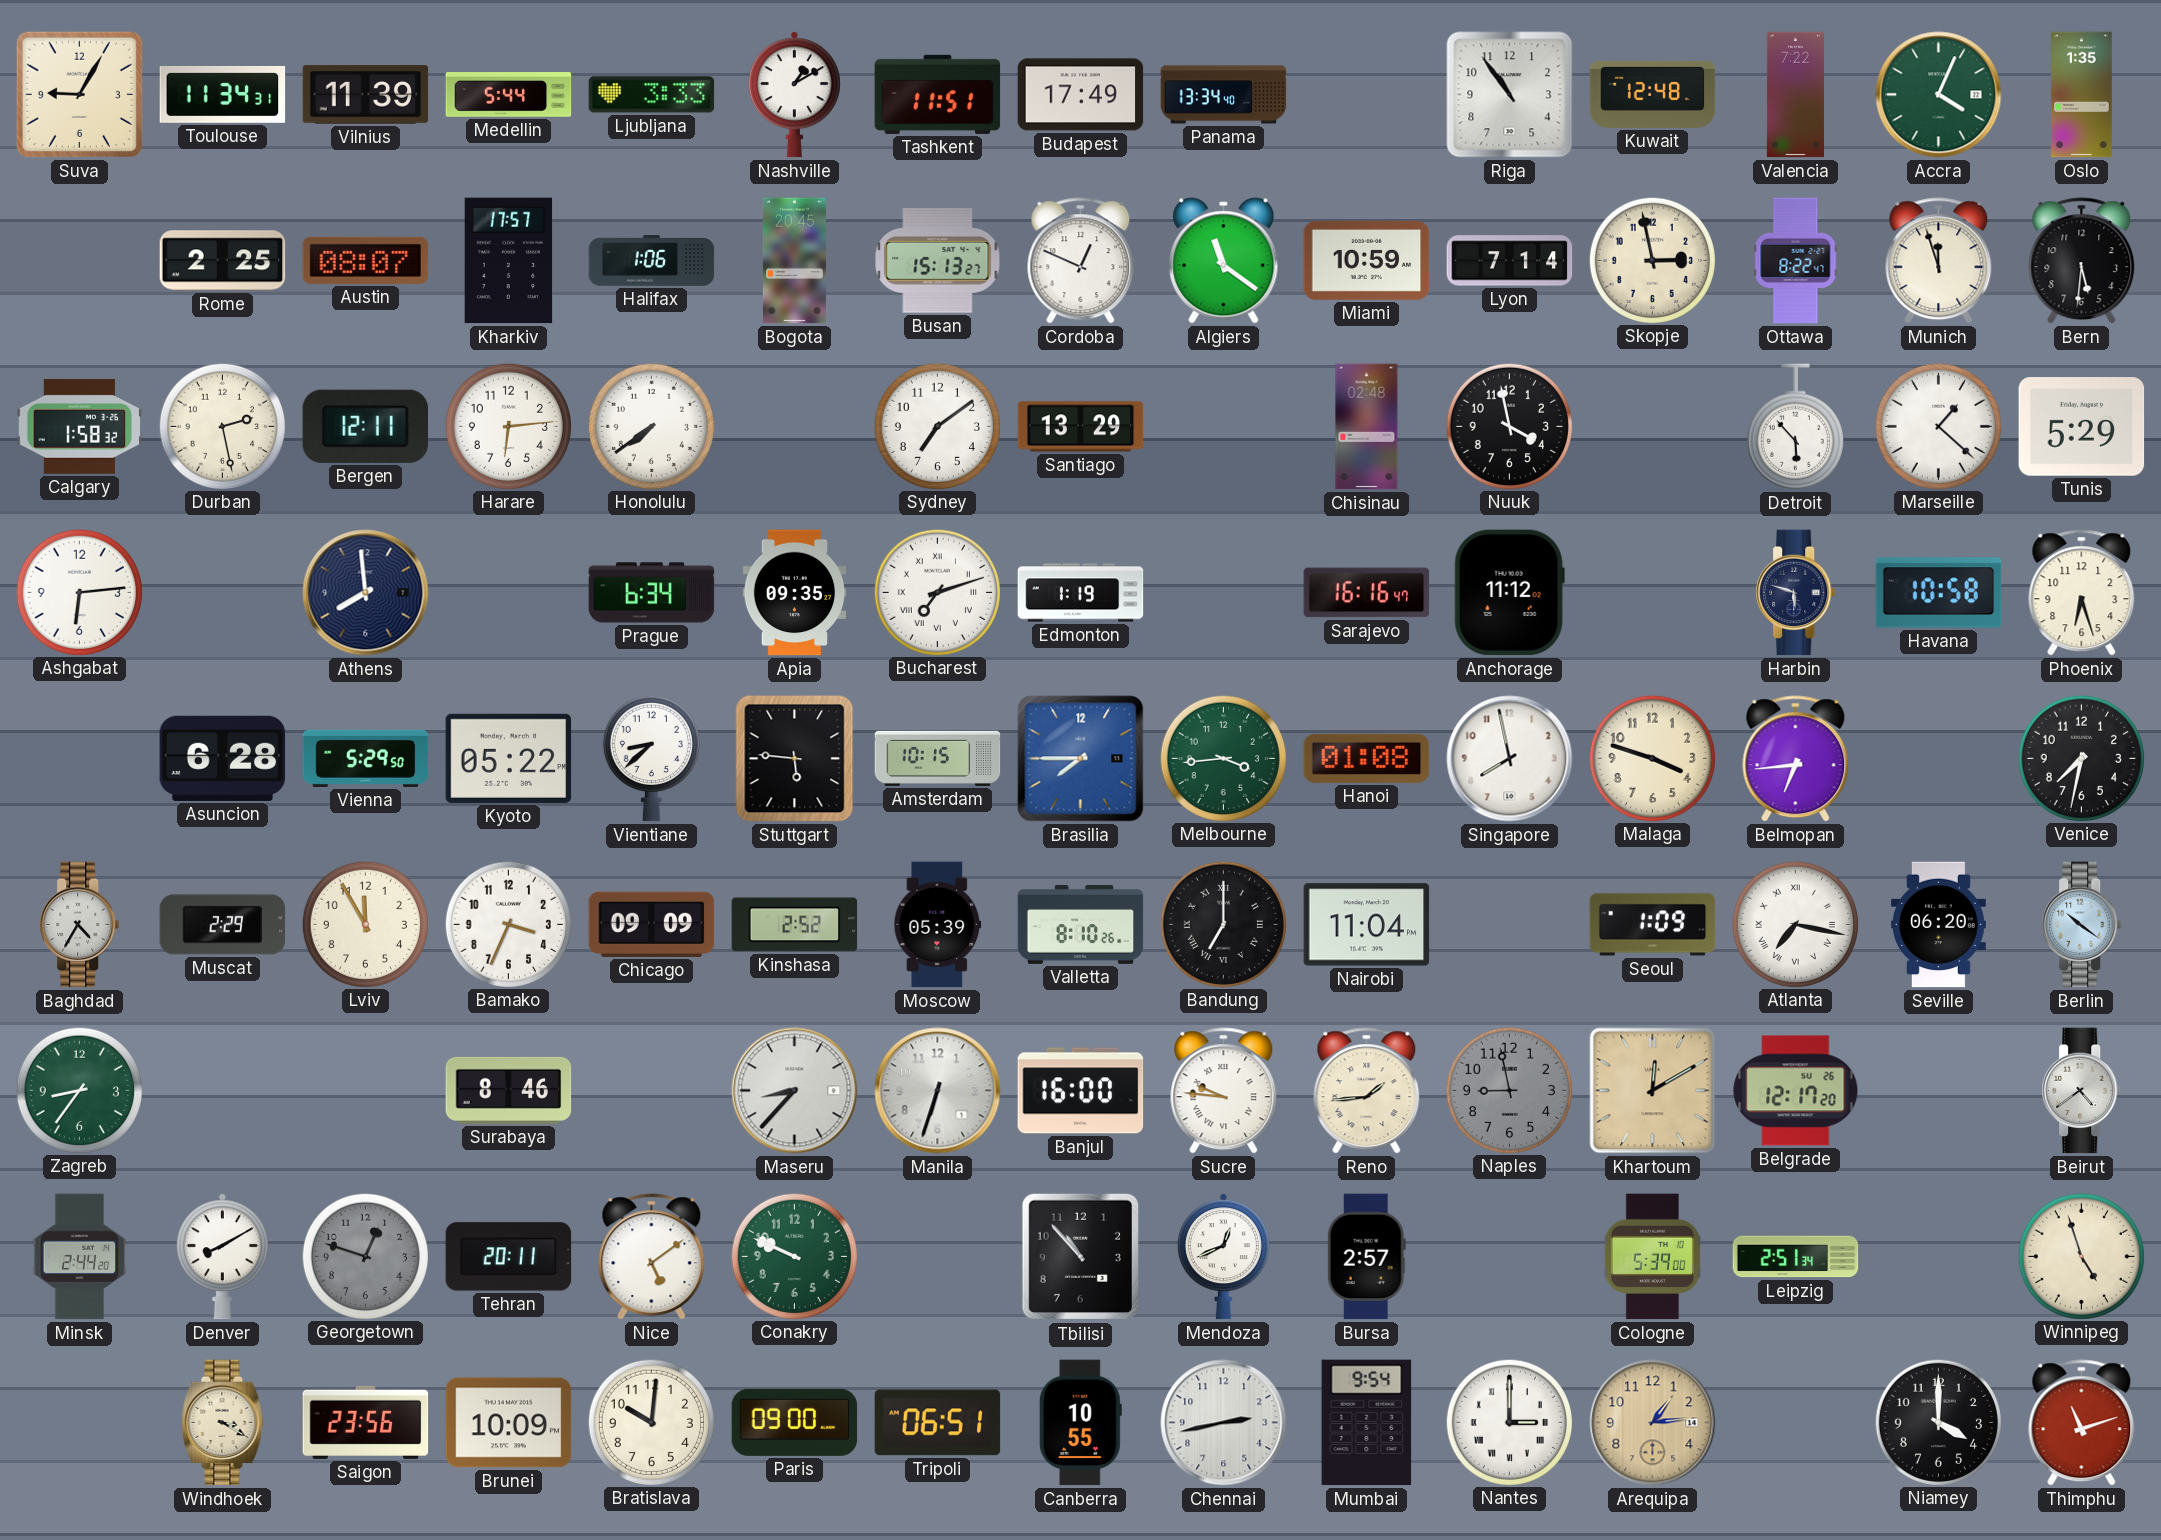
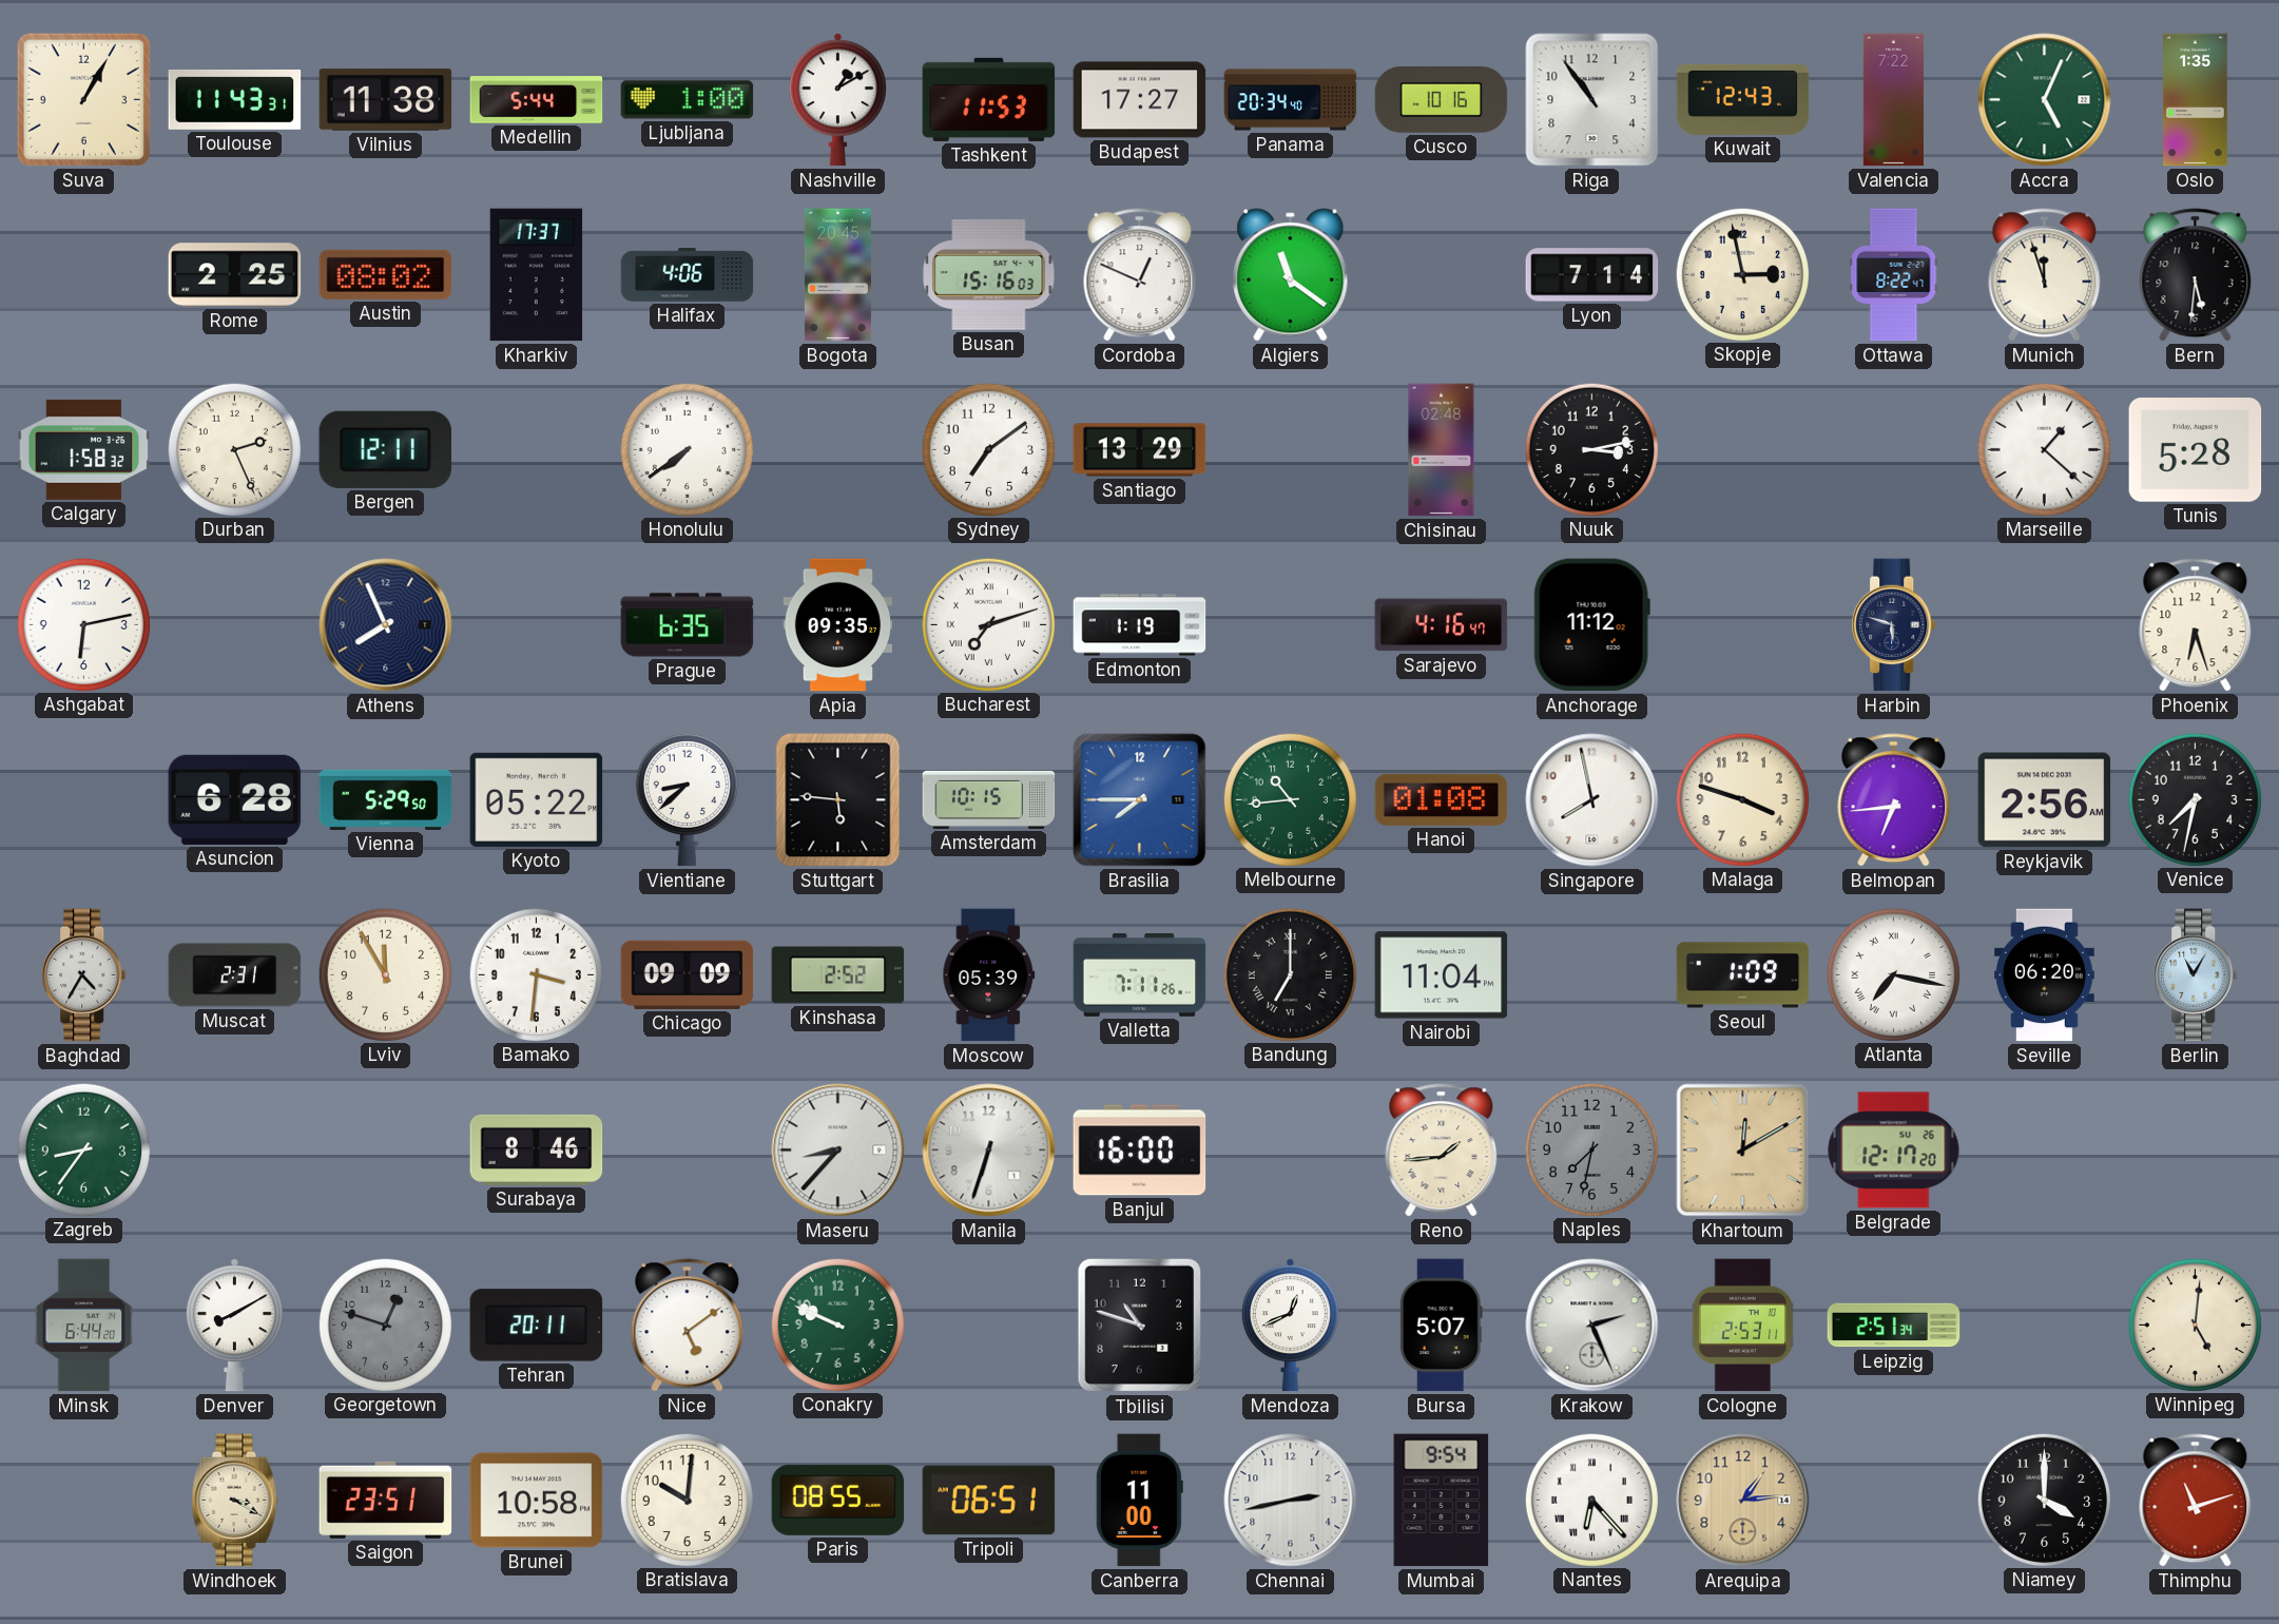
Suva: 9:05 -> 1:05 (83, 99)
Toulouse: 11:34 -> 11:43 (235, 99)
Vilnius: 11:39 -> 11:38 (386, 100)
Ljubljana: 3:33 -> 1:00 (688, 100)
Tashkent: 11:51 -> 11:53 (989, 99)
Budapest: 17:49 -> 17:27 (1140, 100)
Panama: 13:34 -> 20:34 (1291, 100)
Cusco: none -> 10:16 (1442, 100)
Kuwait: 12:48 -> 12:43 (1743, 99)
Accra: 4:04 -> 5:04 (2045, 100)
Austin: 08:07 -> 08:02 (386, 274)
Kharkiv: 17:57 -> 17:37 (537, 275)
Halifax: 1:06 -> 4:06 (688, 275)
Busan: 15:13 -> 15:16 (989, 274)
Miami: 10:59 -> none (1367, 260)
Durban: 2:28 -> 2:26 (234, 449)
Harare: 6:14 -> none (508, 426)
Nuuk: 3:58 -> 3:13 (1591, 449)
Detroit: 5:53 -> none (1795, 427)
Tunis: 5:29 -> 5:28 (2196, 450)
Ashgabat: 6:14 -> 6:13 (83, 624)
Athens: 7:59 -> 7:56 (386, 625)
Prague: 6:34 -> 6:35 (688, 625)
Sarajevo: 16:16 -> 4:16 (1442, 625)
Havana: 10:58 -> none (1939, 593)
Melbourne: 3:44 -> 10:44 (1290, 799)
Reykjavik: none -> 2:56 (2045, 800)
Muscat: 2:29 -> 2:31 (235, 975)
Bamako: 3:34 -> 3:31 (536, 974)
Valletta: 8:10 -> 7:11 (1140, 974)
Berlin: 10:21 -> 11:05 (2196, 975)
Sucre: 9:46 -> none (1224, 1091)
Naples: 8:58 -> 7:32 (1591, 1149)
Beirut: 4:39 -> none (2082, 1091)
Minsk: 2:44 -> 6:44 (84, 1326)
Tbilisi: 10:53 -> 10:48 (1139, 1326)
Bursa: 2:57 -> 5:07 (1441, 1326)
Krakow: none -> 2:26 (1592, 1326)
Cologne: 5:39 -> 2:53 (1742, 1326)
Winnipeg: 4:57 -> 5:01 (2195, 1325)
Saigon: 23:56 -> 23:51 (386, 1500)
Brunei: 10:09 -> 10:58 (537, 1501)
Paris: 09:00 -> 08:55 (838, 1500)
Canberra: 10:55 -> 11:00 (1139, 1501)
Nantes: 3:00 -> 6:23 (1591, 1500)
